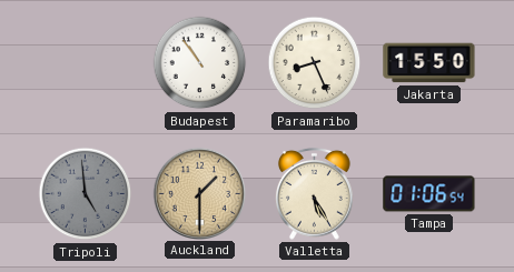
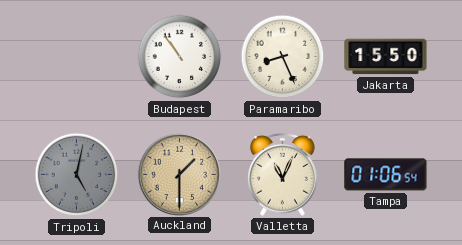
Tripoli: 4:59 -> 5:02 (77, 175)
Valletta: 5:25 -> 11:04 (283, 174)
